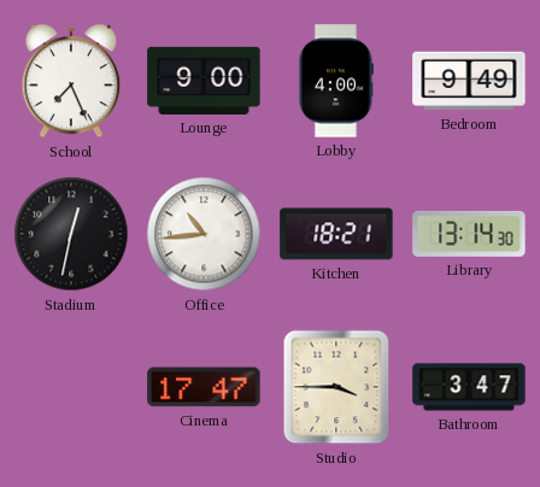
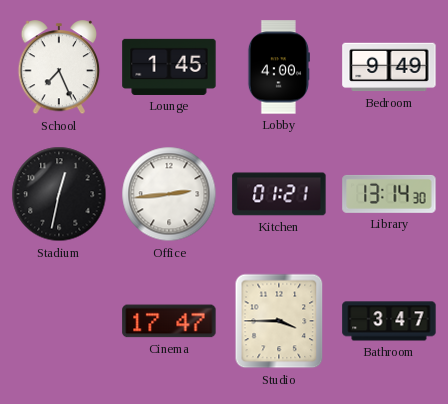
Lounge: 9:00 -> 1:45 (169, 67)
Office: 10:44 -> 2:44 (169, 194)
Kitchen: 18:21 -> 01:21 (279, 194)
